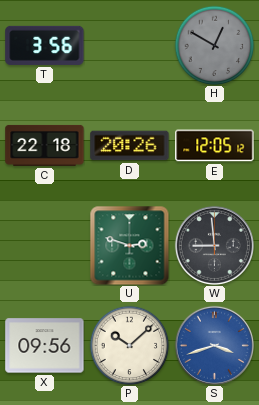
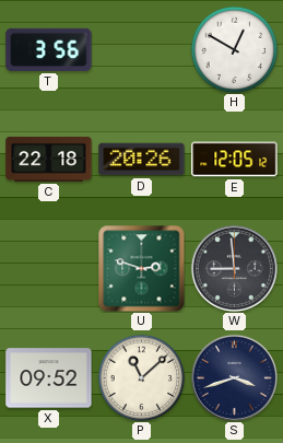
H dial: grey -> white (234, 49)
X: 09:56 -> 09:52 (49, 378)
P: 10:08 -> 11:08 (141, 377)
S dial: blue -> navy (234, 377)
